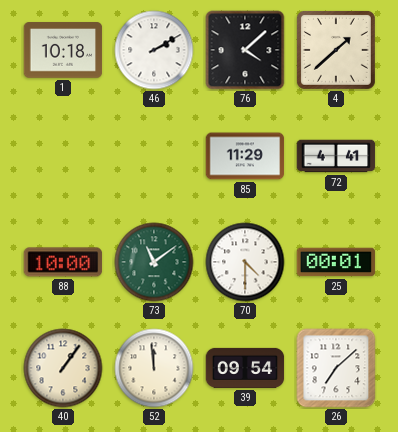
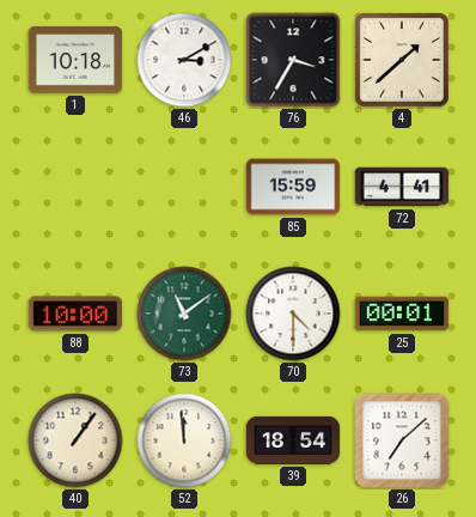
46: 2:10 -> 3:10 (184, 60)
76: 4:08 -> 3:35 (293, 60)
85: 11:29 -> 15:59 (293, 187)
39: 09:54 -> 18:54 (293, 440)
